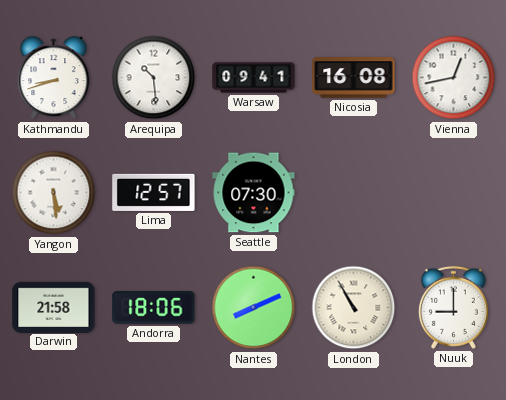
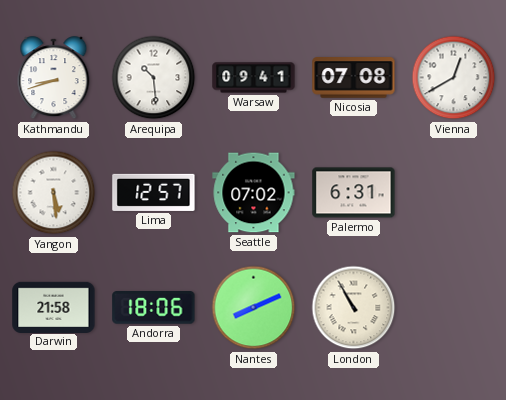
Nicosia: 16:08 -> 07:08 (354, 78)
Vienna: 12:43 -> 12:40 (454, 78)
Seattle: 07:30 -> 07:02 (254, 193)
Palermo: none -> 6:31 (354, 193)
Nuuk: 9:00 -> none (453, 307)
